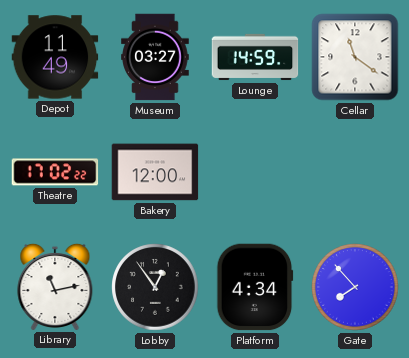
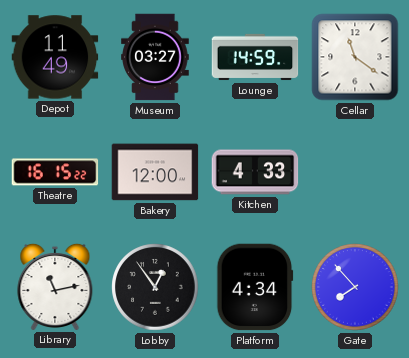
Theatre: 17:02 -> 16:15 (55, 172)
Kitchen: none -> 4:33 (255, 172)
